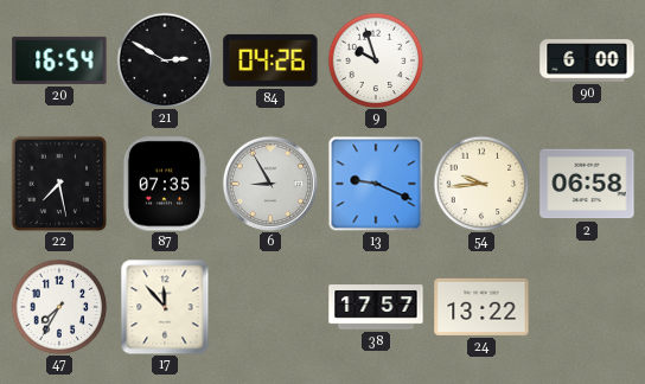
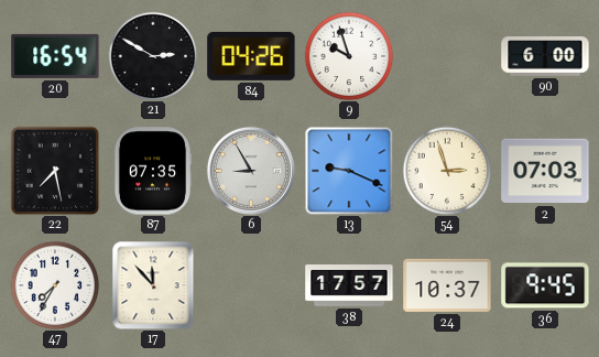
54: 9:44 -> 2:57 (447, 171)
2: 06:58 -> 07:03 (545, 171)
24: 13:22 -> 10:37 (447, 285)
36: none -> 9:45 (545, 285)
